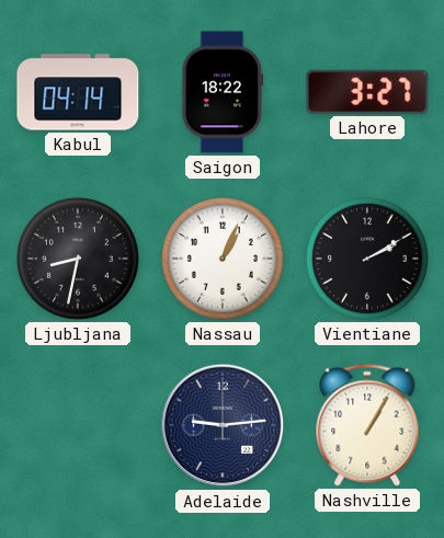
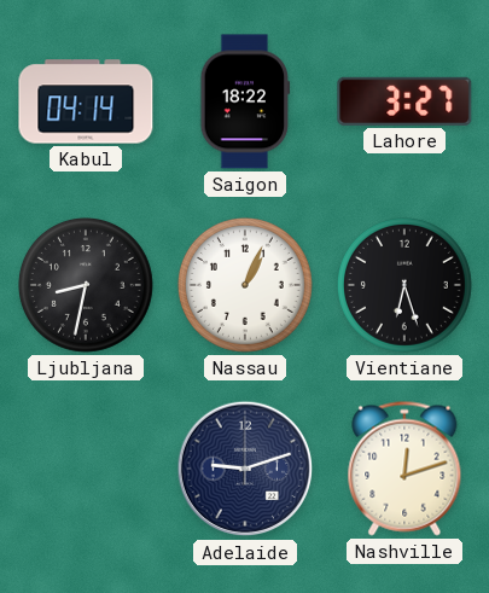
Vientiane: 2:10 -> 6:27 (404, 285)
Adelaide: 9:14 -> 9:12 (245, 469)
Nashville: 1:05 -> 12:12 (404, 469)
